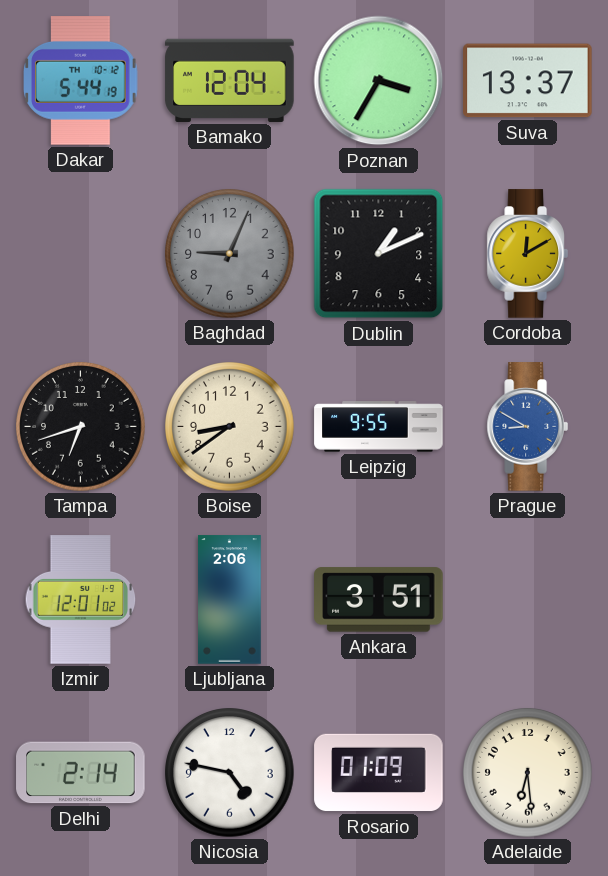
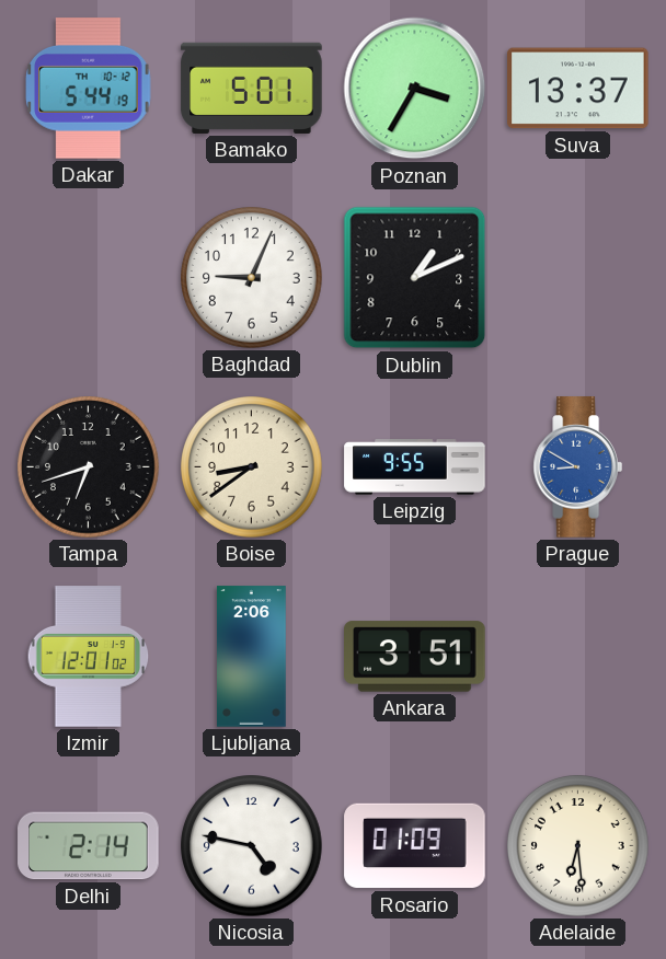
Bamako: 12:04 -> 5:01 (252, 88)
Baghdad dial: grey -> white (252, 278)
Cordoba: 12:10 -> none (527, 254)
